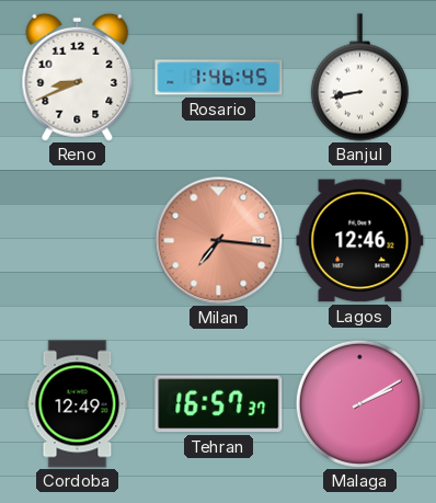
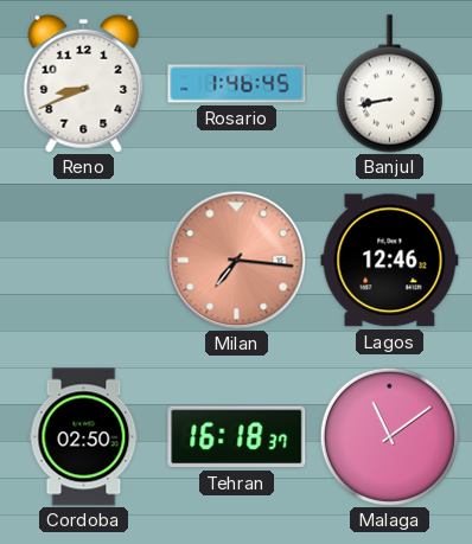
Cordoba: 12:49 -> 02:50 (84, 437)
Tehran: 16:57 -> 16:18 (237, 437)
Malaga: 2:10 -> 11:09 (389, 436)
